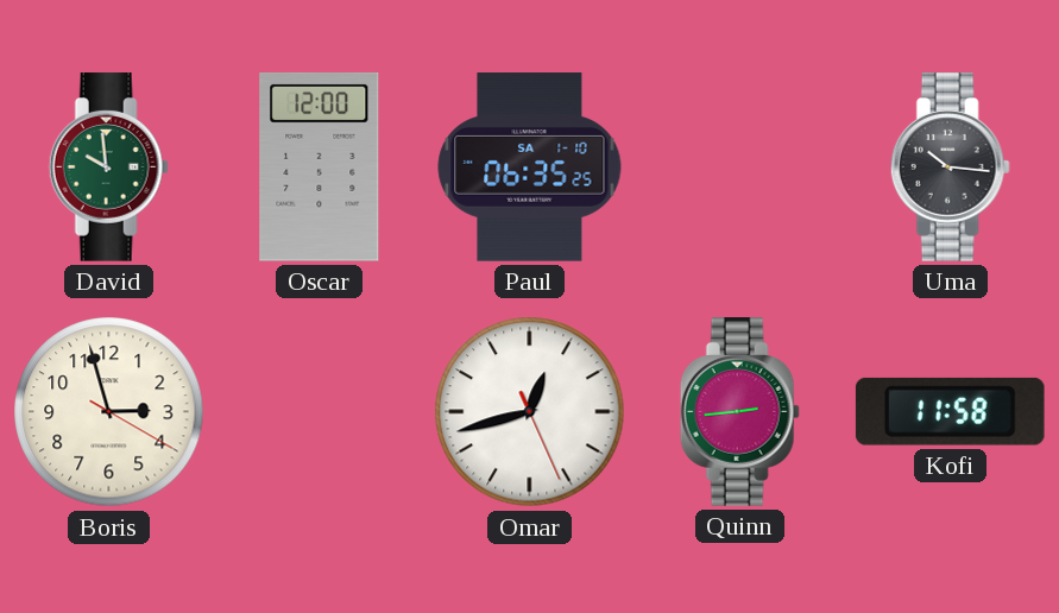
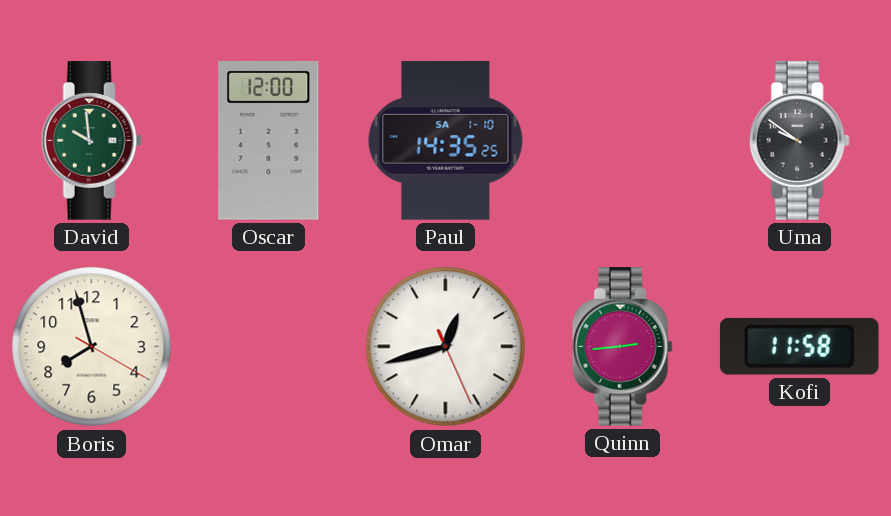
Paul: 06:35 -> 14:35 (446, 141)
Uma: 10:16 -> 9:51 (799, 141)
Boris: 2:57 -> 7:57 (92, 347)
